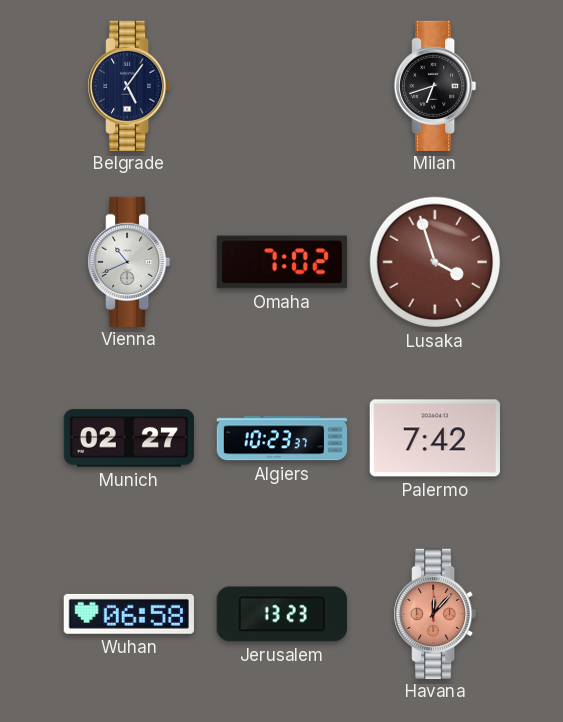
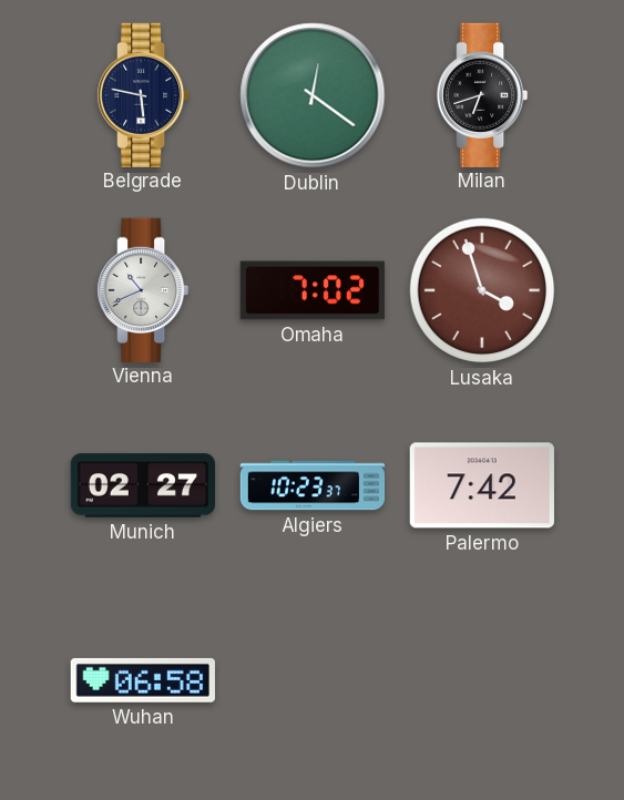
Belgrade: 5:06 -> 5:47 (143, 94)
Dublin: none -> 12:21 (313, 95)
Jerusalem: 13:23 -> none (282, 614)
Havana: 12:07 -> none (435, 613)
